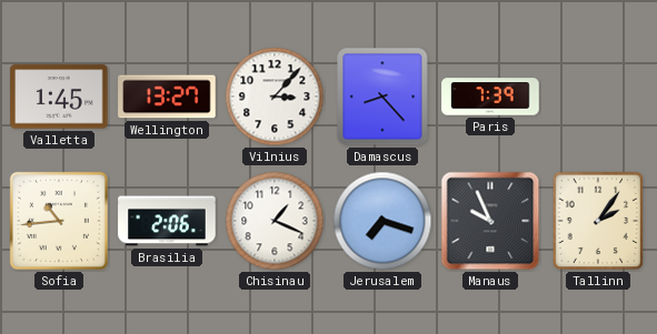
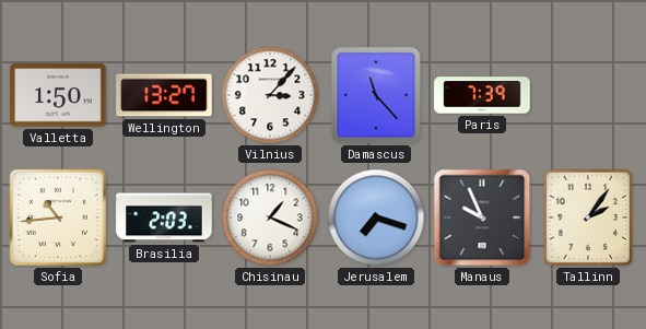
Valletta: 1:45 -> 1:50 (58, 95)
Damascus: 8:23 -> 11:23 (376, 95)
Brasilia: 2:06 -> 2:03 (164, 218)
